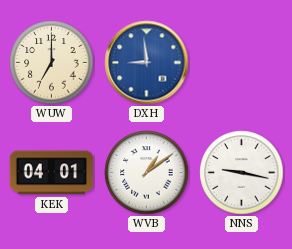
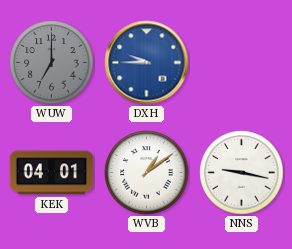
WUW dial: cream -> grey (52, 63)
DXH: 8:59 -> 9:45 (147, 63)
